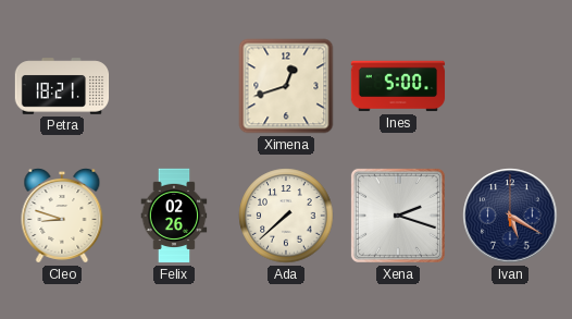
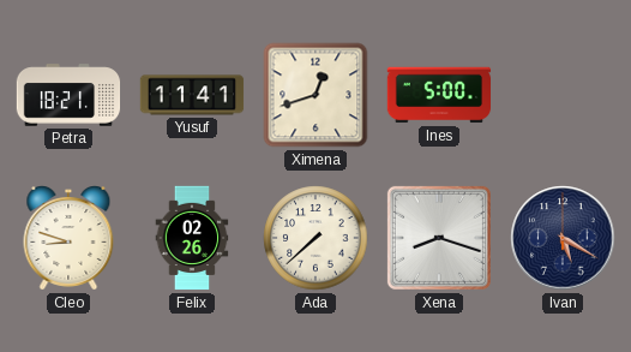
Yusuf: none -> 11:41 (192, 95)
Xena: 2:18 -> 8:18 (439, 238)
